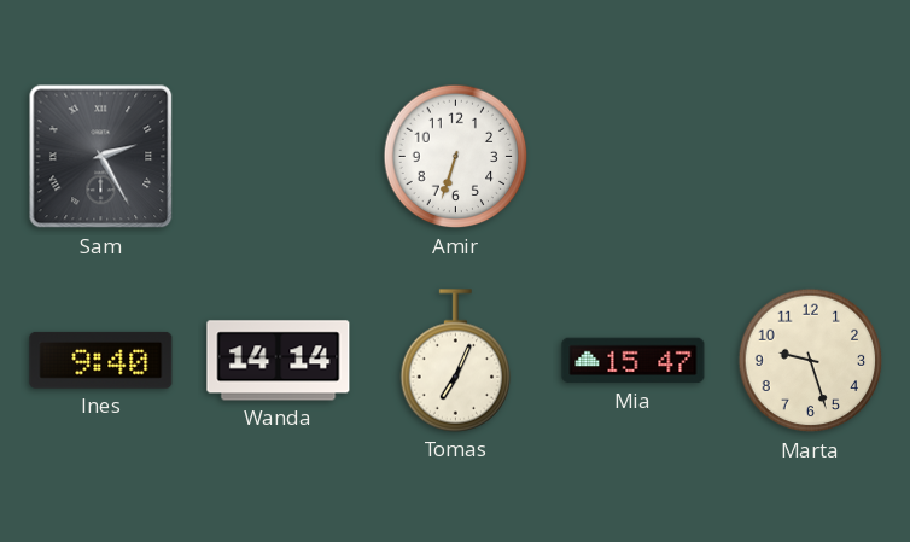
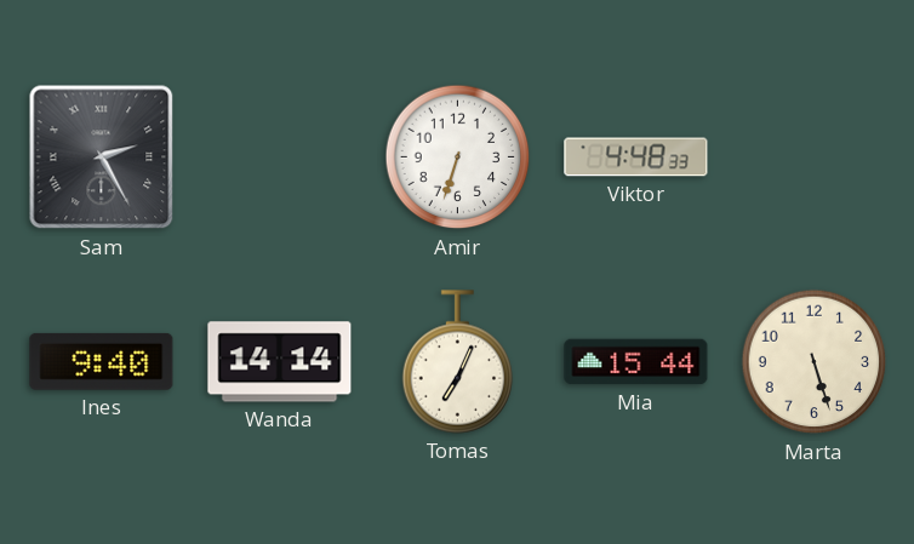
Viktor: none -> 4:48 (636, 158)
Mia: 15:47 -> 15:44 (636, 362)
Marta: 9:27 -> 5:27 (815, 362)
